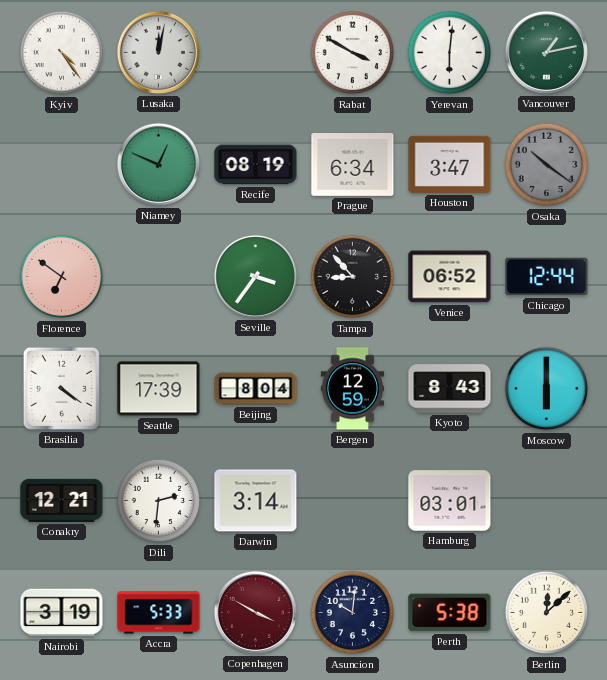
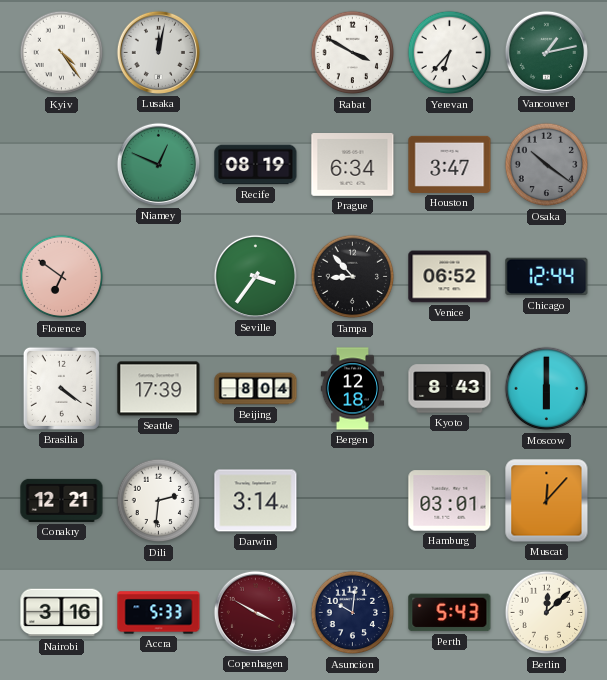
Yerevan: 6:01 -> 6:37 (450, 53)
Bergen: 12:59 -> 12:18 (353, 389)
Muscat: none -> 12:07 (547, 501)
Nairobi: 3:19 -> 3:16 (62, 613)
Perth: 5:38 -> 5:43 (450, 613)
